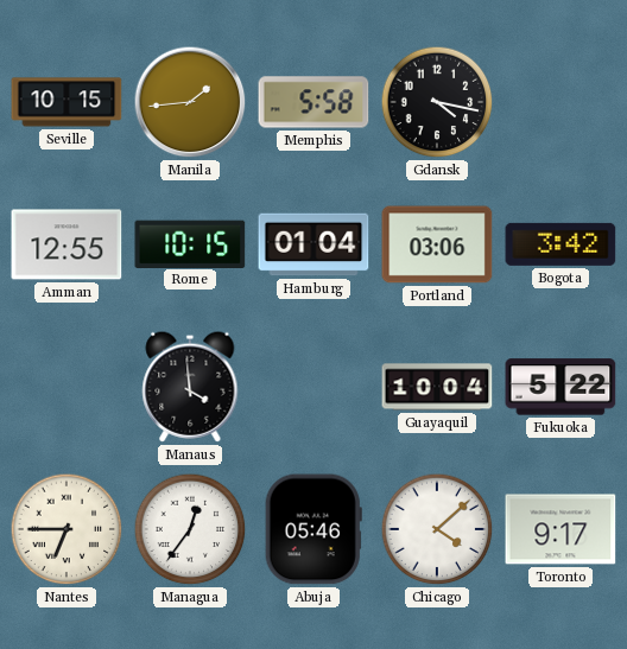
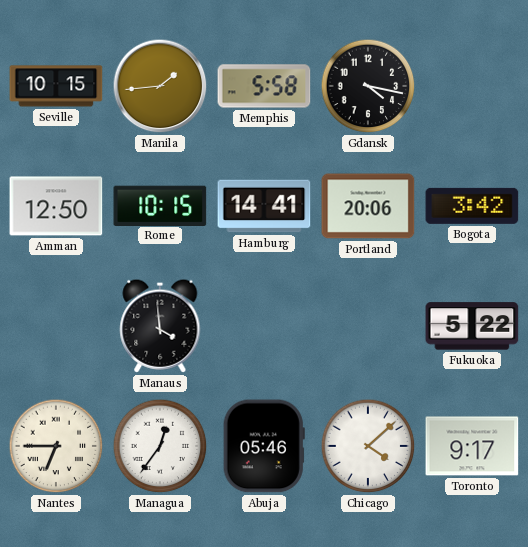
Amman: 12:55 -> 12:50 (56, 206)
Hamburg: 01:04 -> 14:41 (264, 206)
Portland: 03:06 -> 20:06 (368, 206)
Guayaquil: 10:04 -> none (437, 387)
